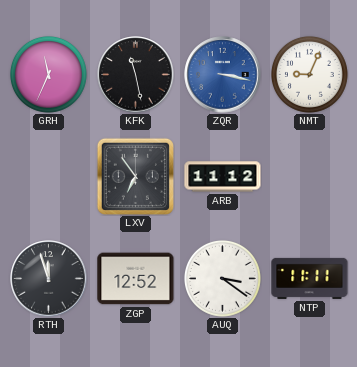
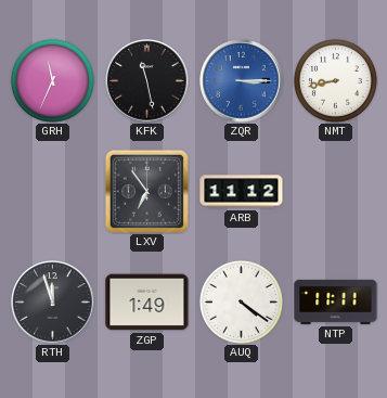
ZQR: 3:17 -> 3:15 (242, 81)
NMT: 9:04 -> 8:43 (335, 80)
ZGP: 12:52 -> 1:49 (147, 303)
AUQ: 3:21 -> 4:21 (241, 301)
